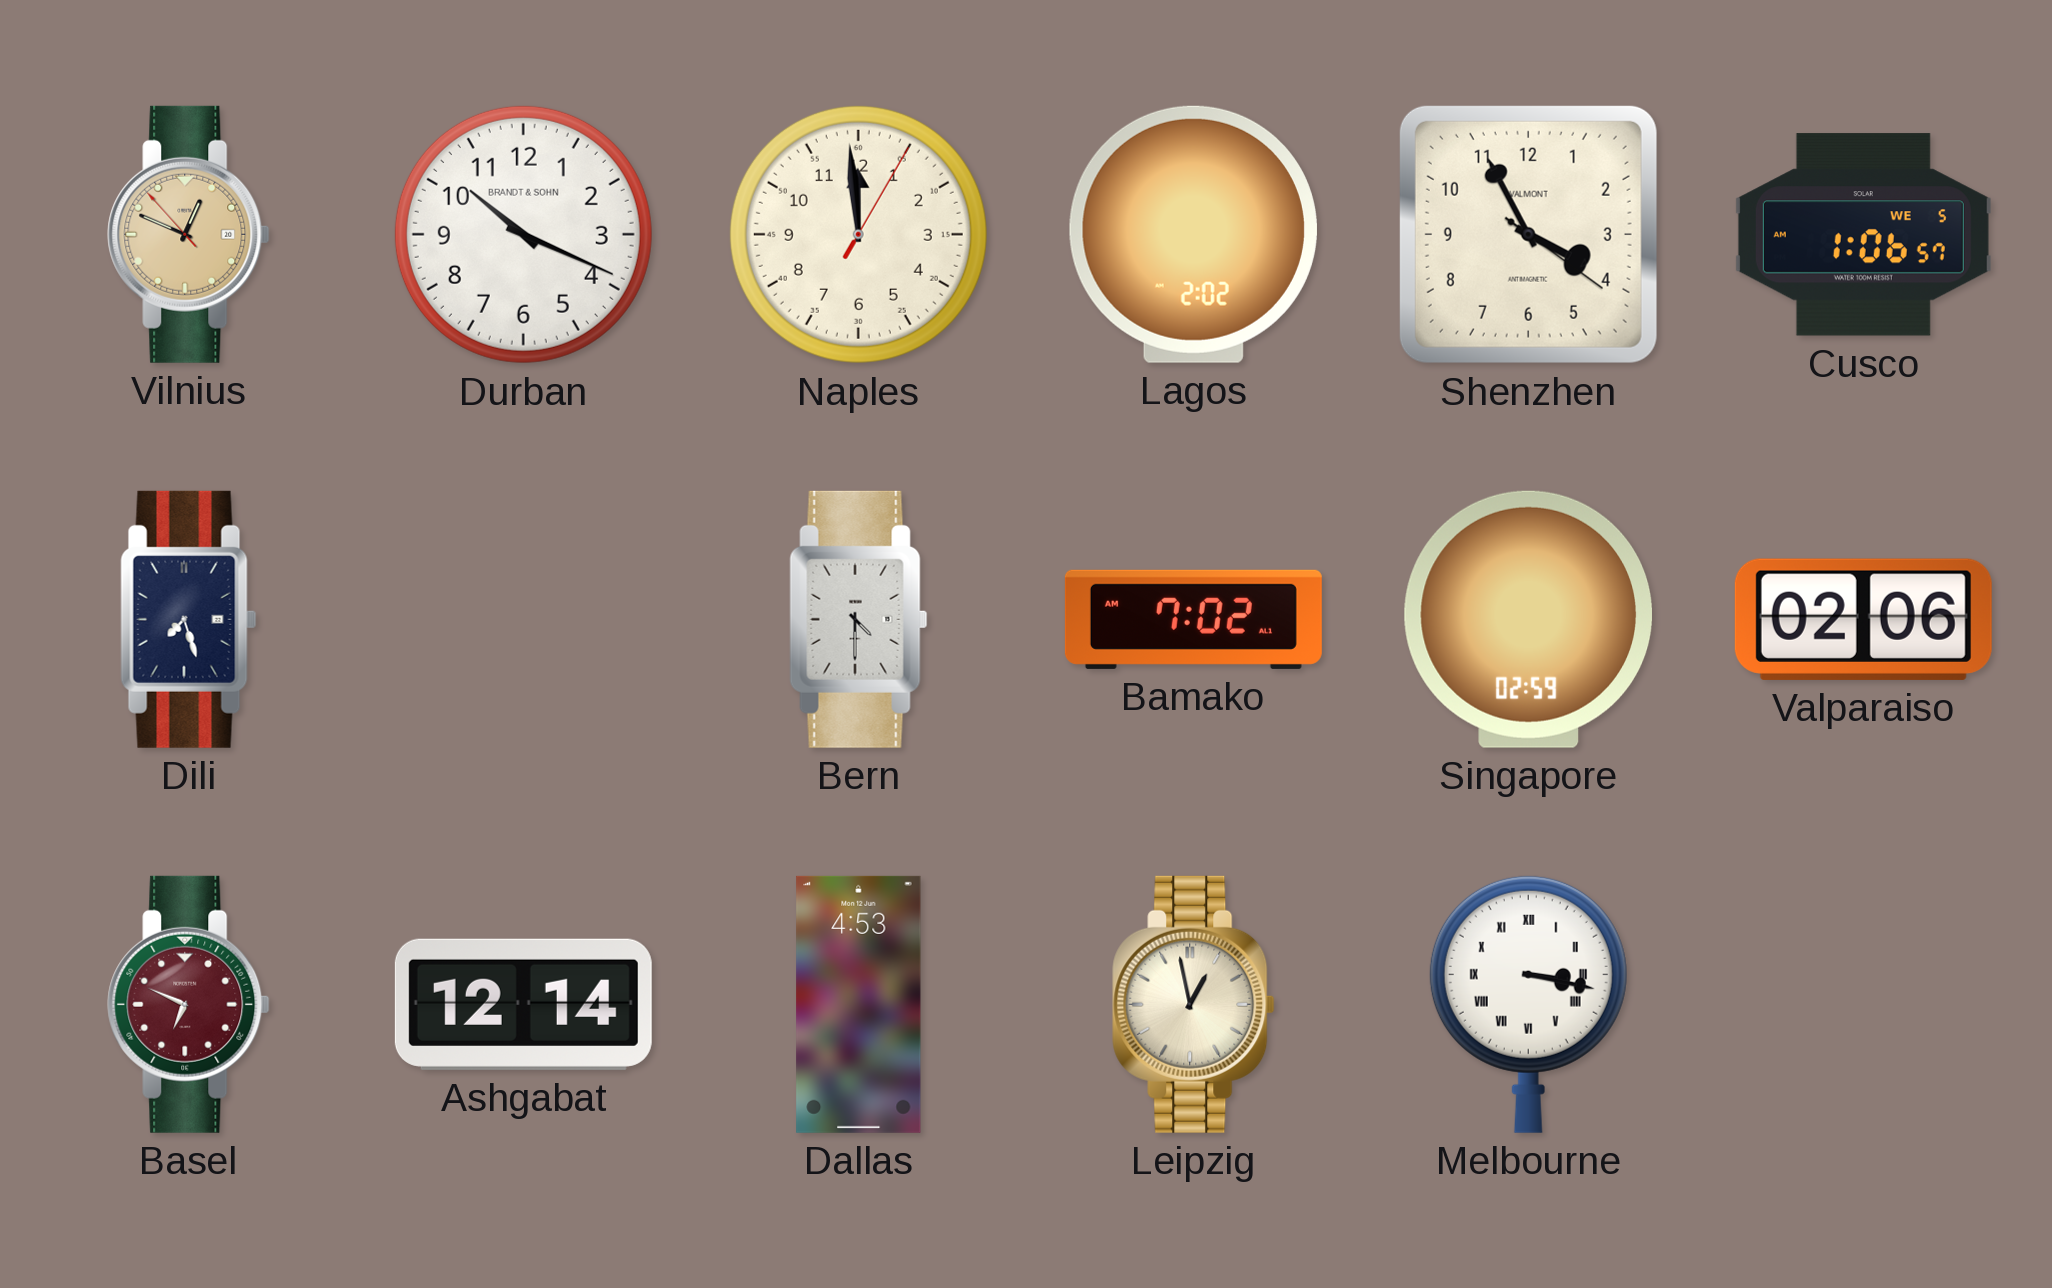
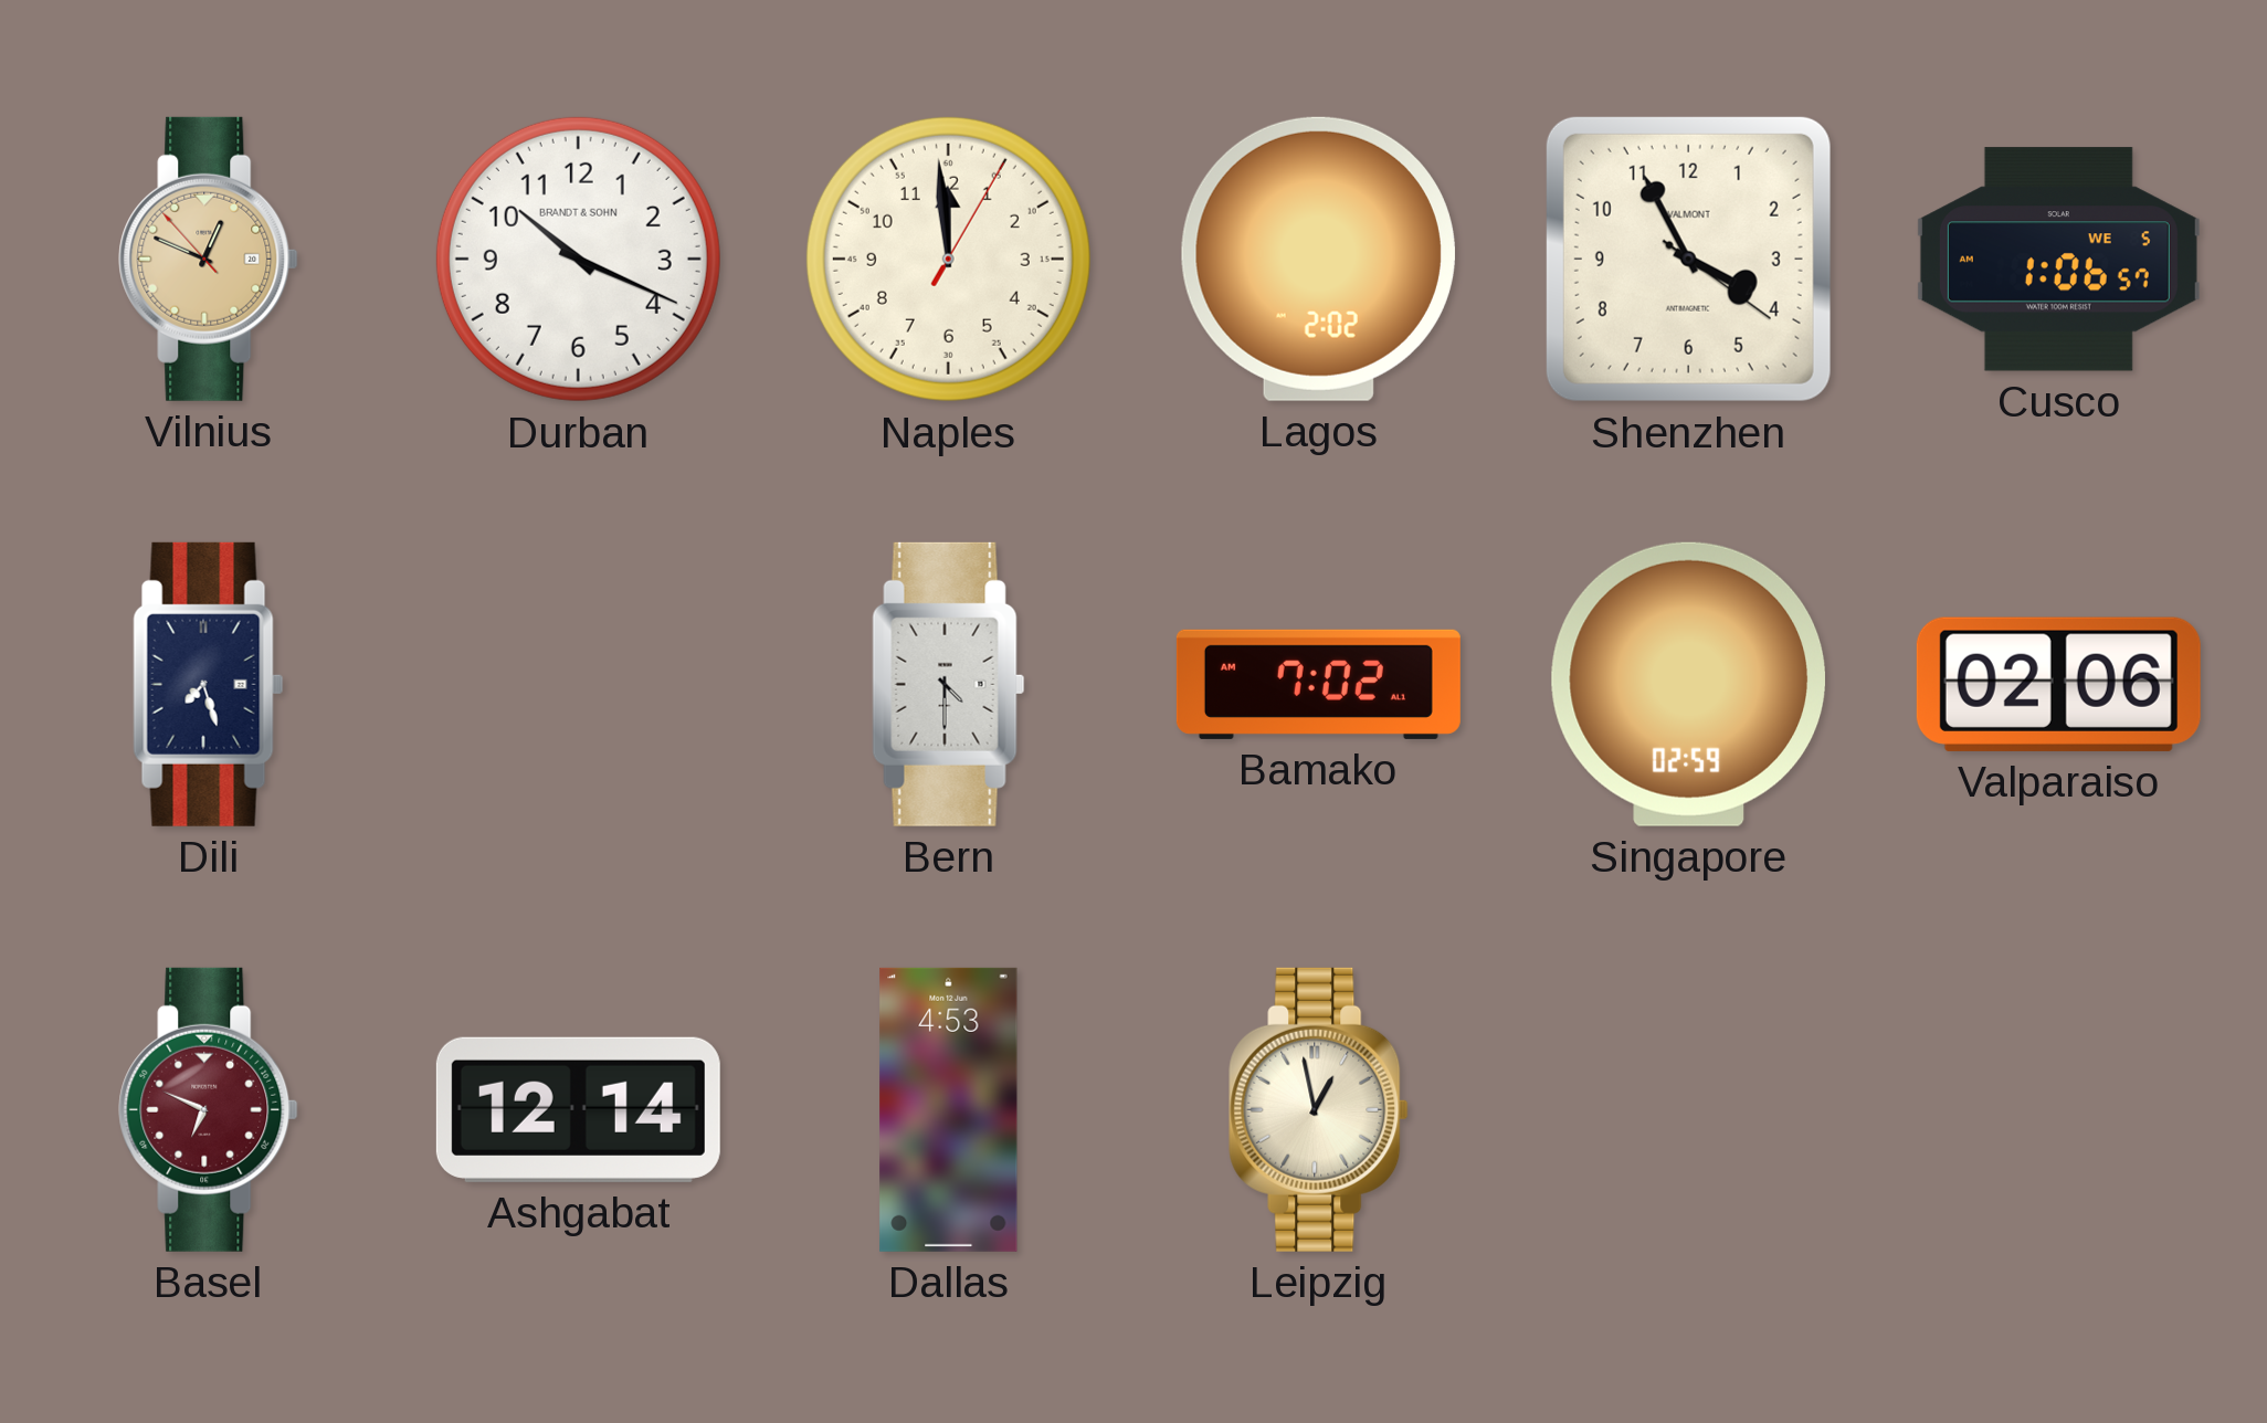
Melbourne: 3:17 -> none (1528, 1004)
